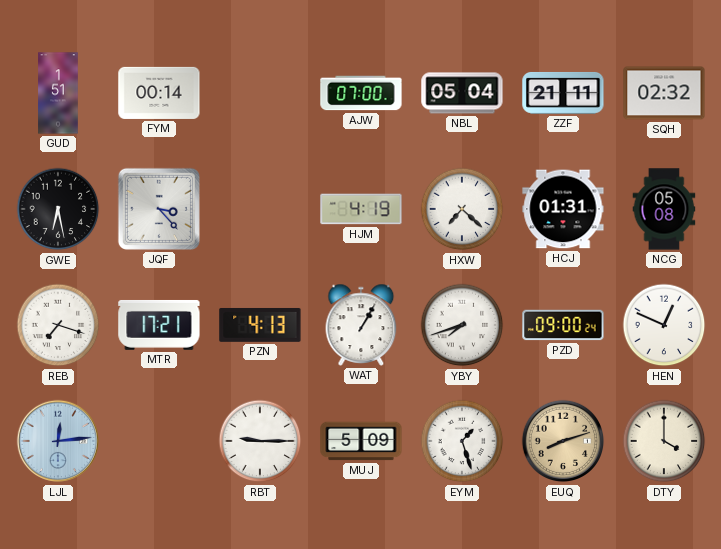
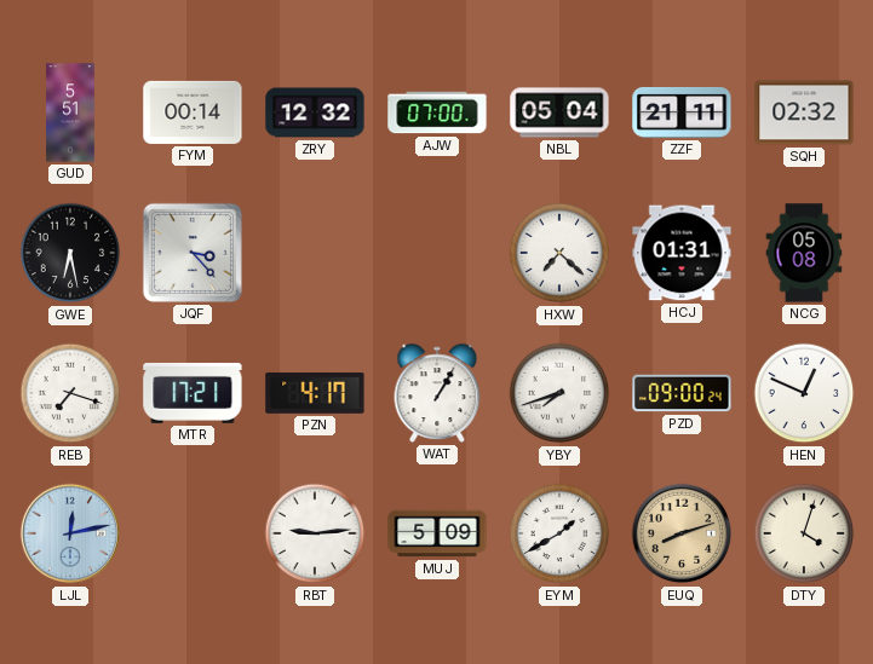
GUD: 1:51 -> 5:51 (70, 112)
ZRY: none -> 12:32 (315, 112)
HJM: 4:19 -> none (361, 209)
PZN: 4:13 -> 4:17 (315, 393)
LJL: 12:14 -> 12:13 (70, 533)
RBT: 9:15 -> 9:14 (315, 533)
EYM: 1:27 -> 1:40 (559, 533)
DTY: 4:00 -> 4:03 (804, 533)
